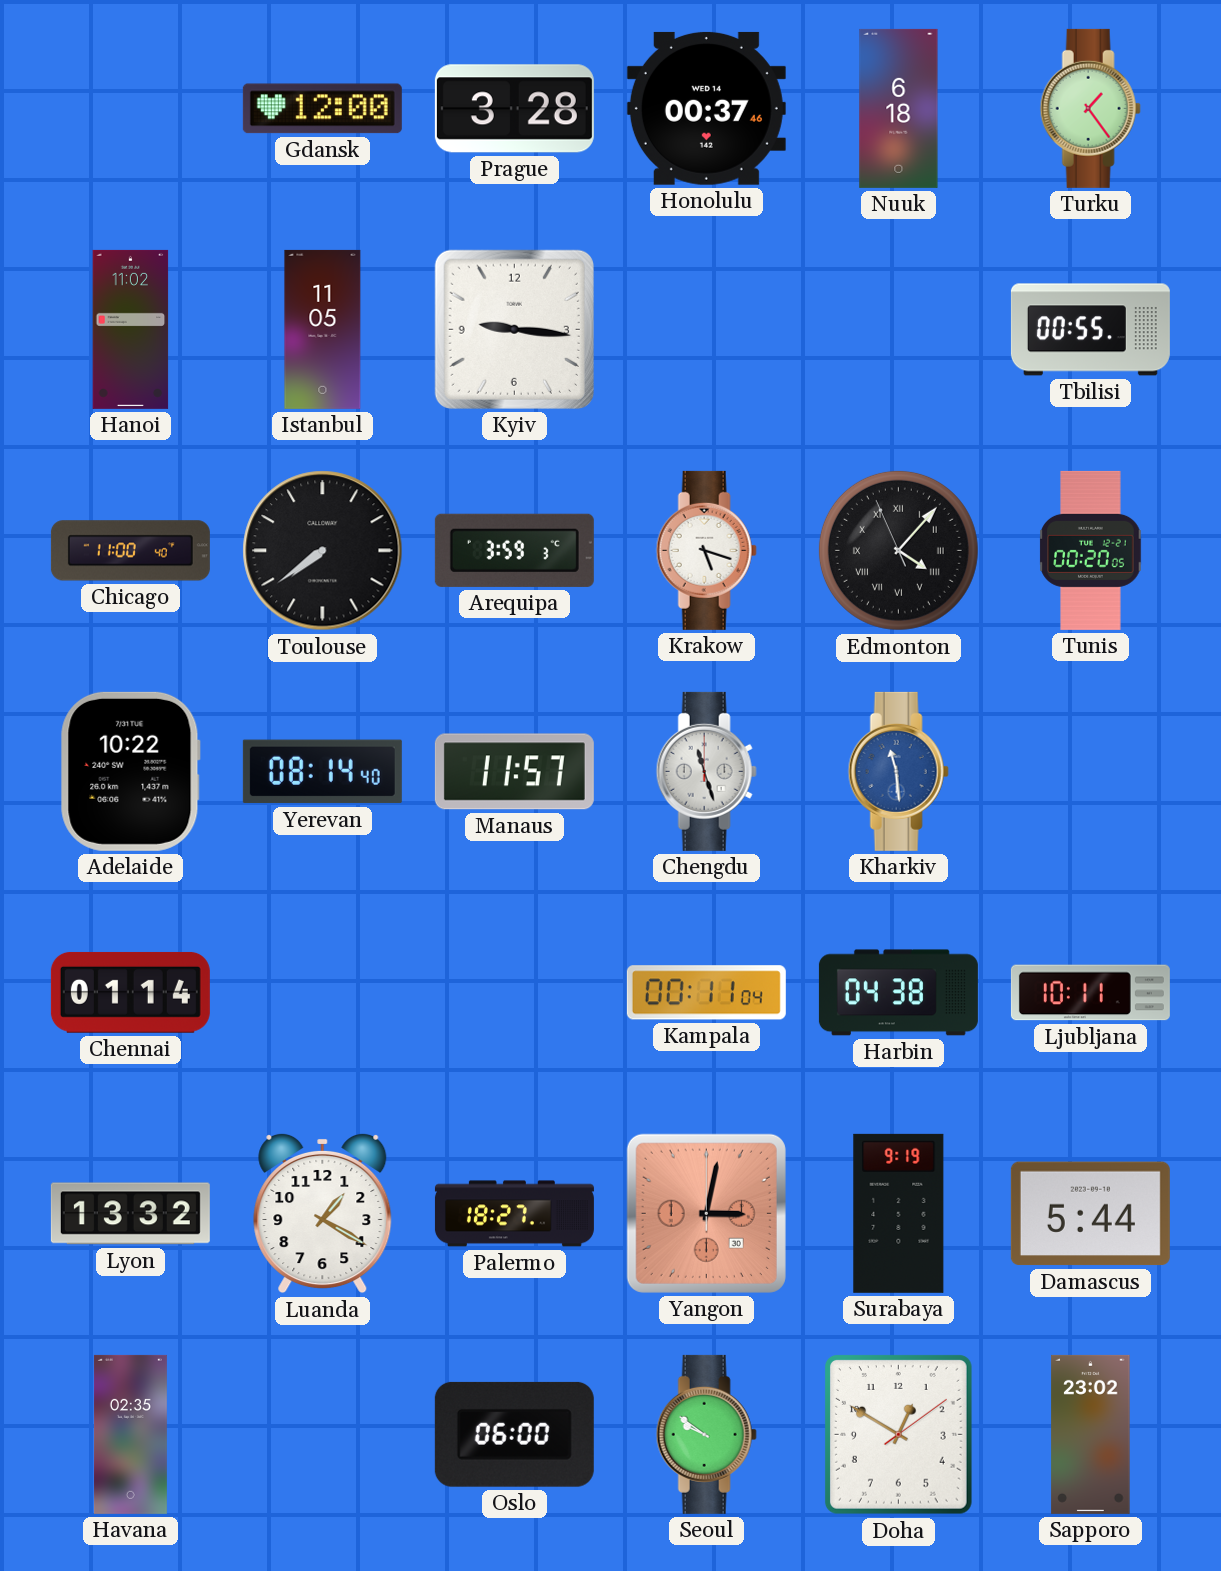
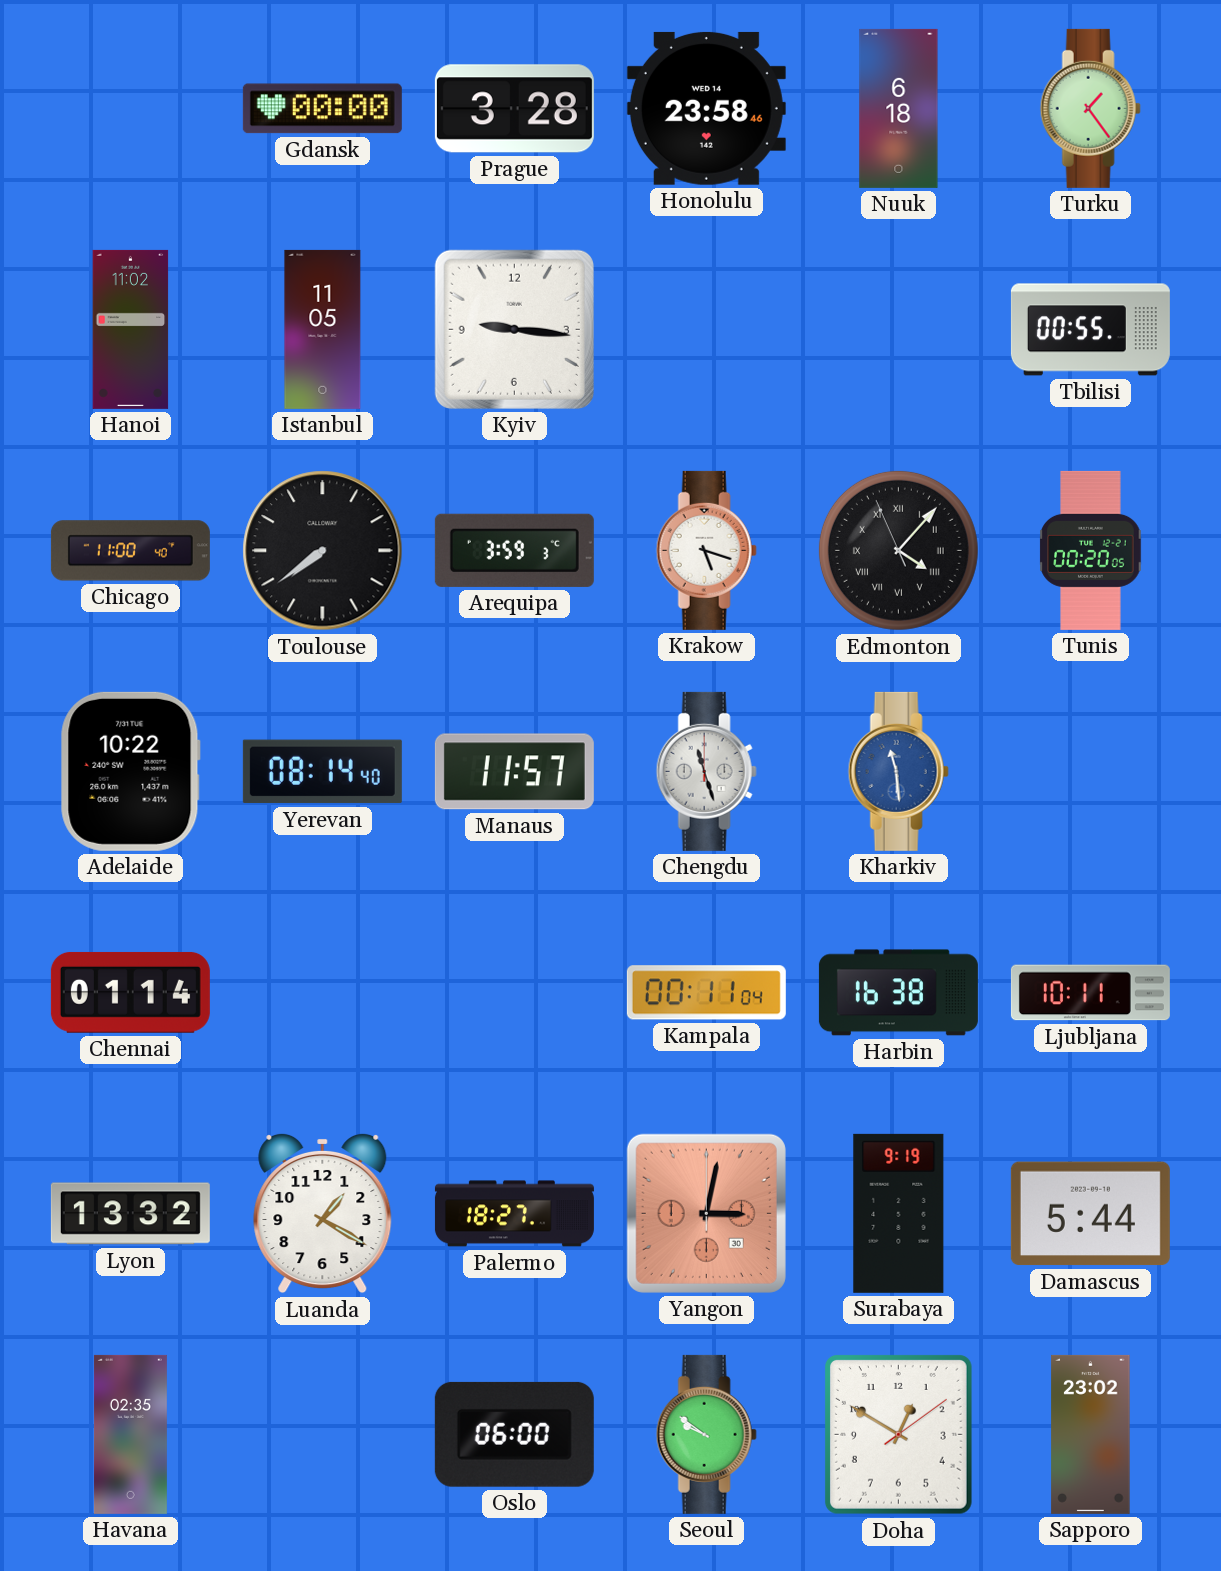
Gdansk: 12:00 -> 00:00 (322, 109)
Honolulu: 00:37 -> 23:58 (706, 108)
Harbin: 04:38 -> 16:38 (898, 993)
